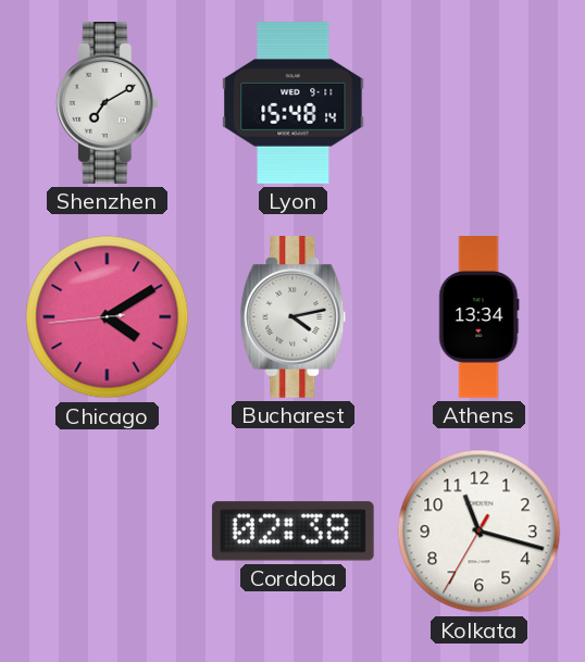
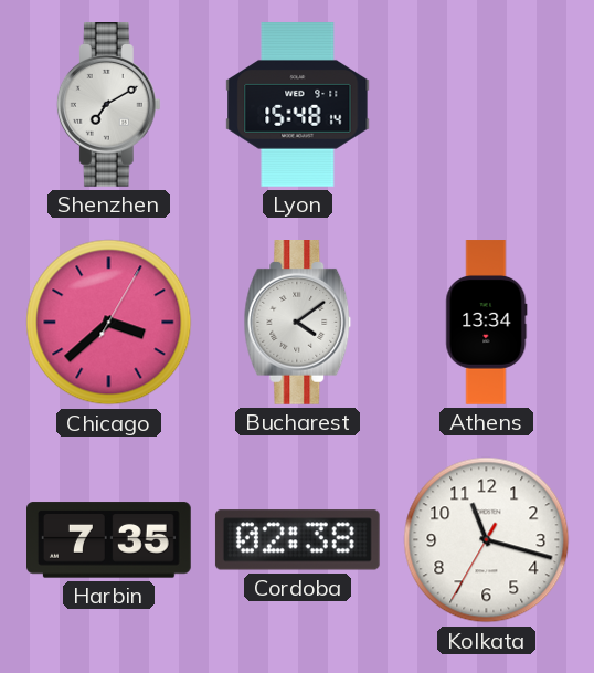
Chicago: 4:09 -> 3:38 (109, 323)
Bucharest: 4:13 -> 4:09 (298, 323)
Harbin: none -> 7:35 (109, 540)
